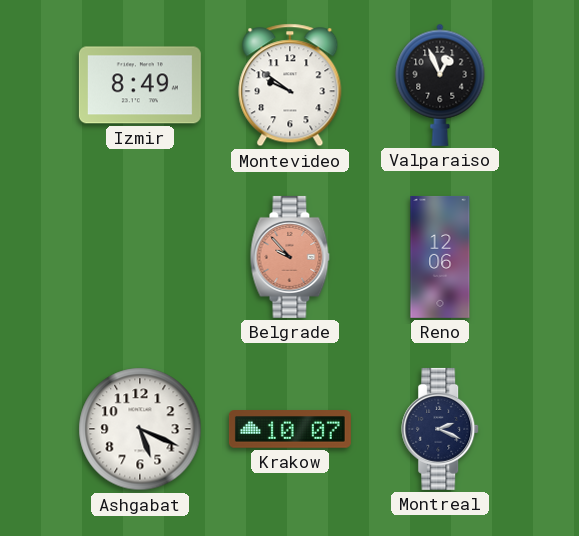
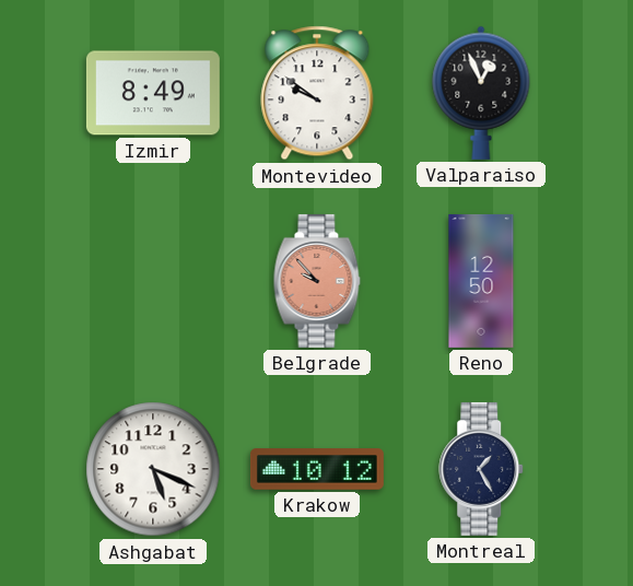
Reno: 12:06 -> 12:50 (481, 281)
Krakow: 10:07 -> 10:12 (317, 469)
Montreal: 2:19 -> 1:25 (482, 469)
